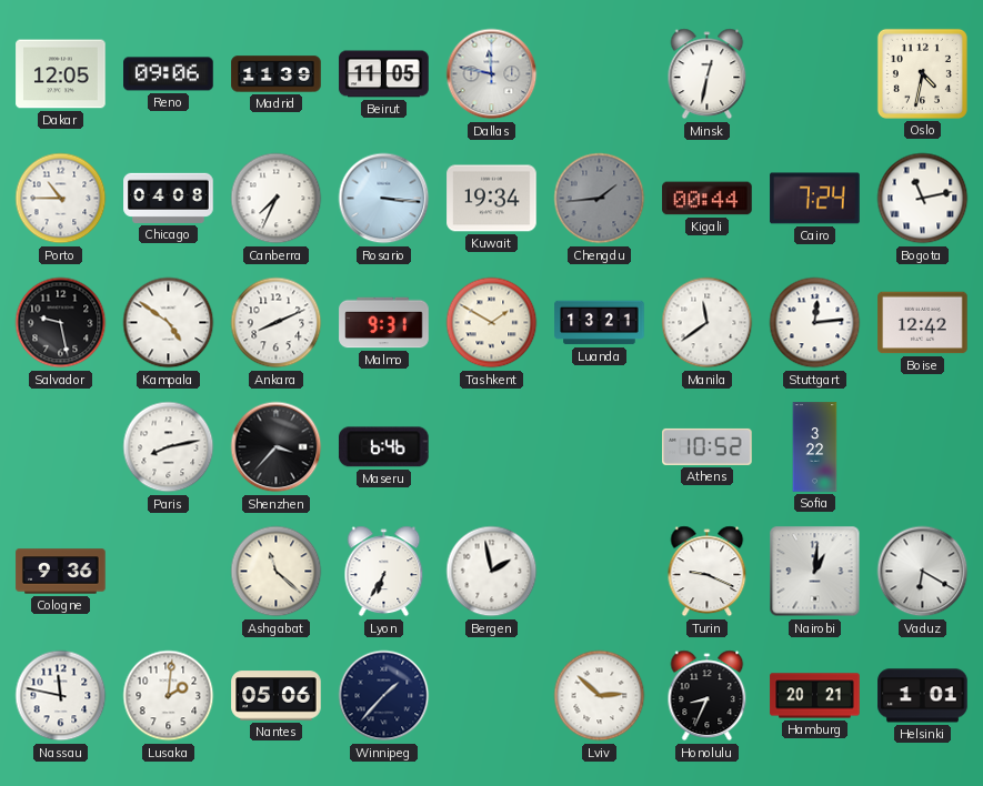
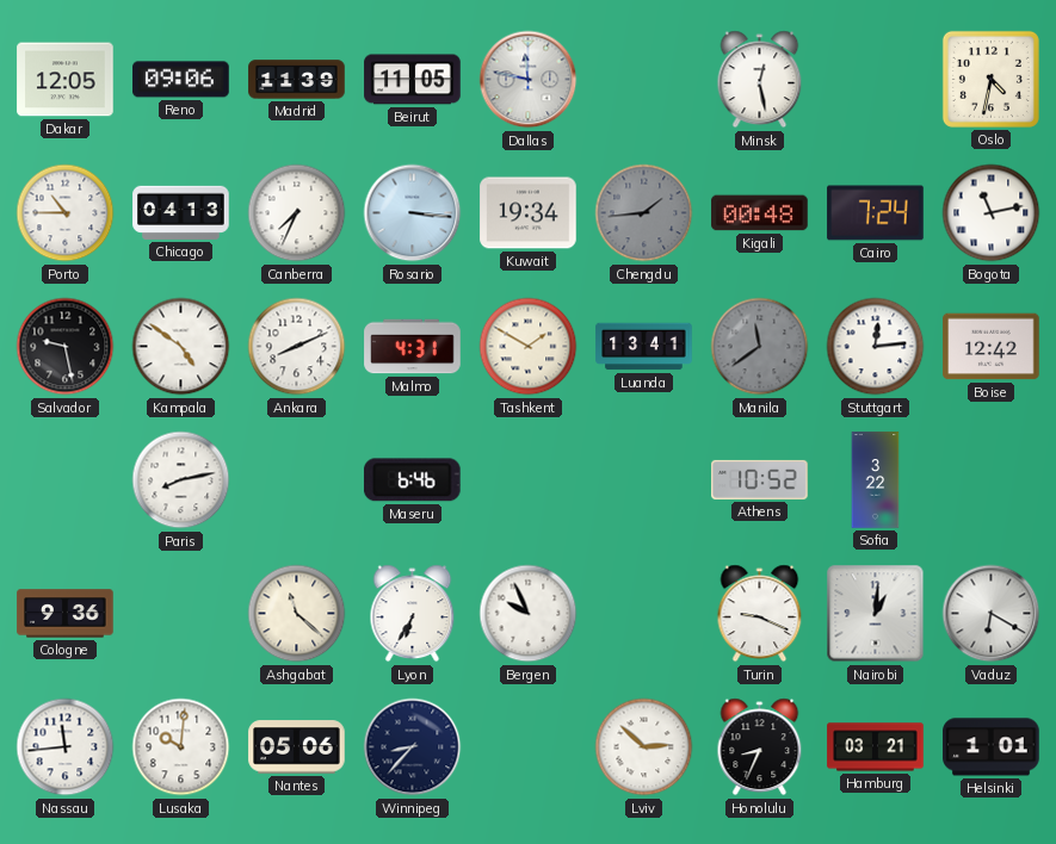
Minsk: 12:32 -> 12:28 (760, 80)
Chicago: 04:08 -> 04:13 (181, 212)
Kigali: 00:44 -> 00:48 (760, 213)
Malmo: 9:31 -> 4:31 (413, 347)
Luanda: 13:21 -> 13:41 (644, 347)
Manila dial: white -> grey (760, 347)
Shenzhen: 3:37 -> none (277, 447)
Bergen: 1:58 -> 9:56 (529, 614)
Nassau: 11:47 -> 11:44 (66, 747)
Lusaka: 2:01 -> 10:01 (181, 747)
Winnipeg: 1:37 -> 8:37 (413, 747)
Hamburg: 20:21 -> 03:21 (876, 747)
